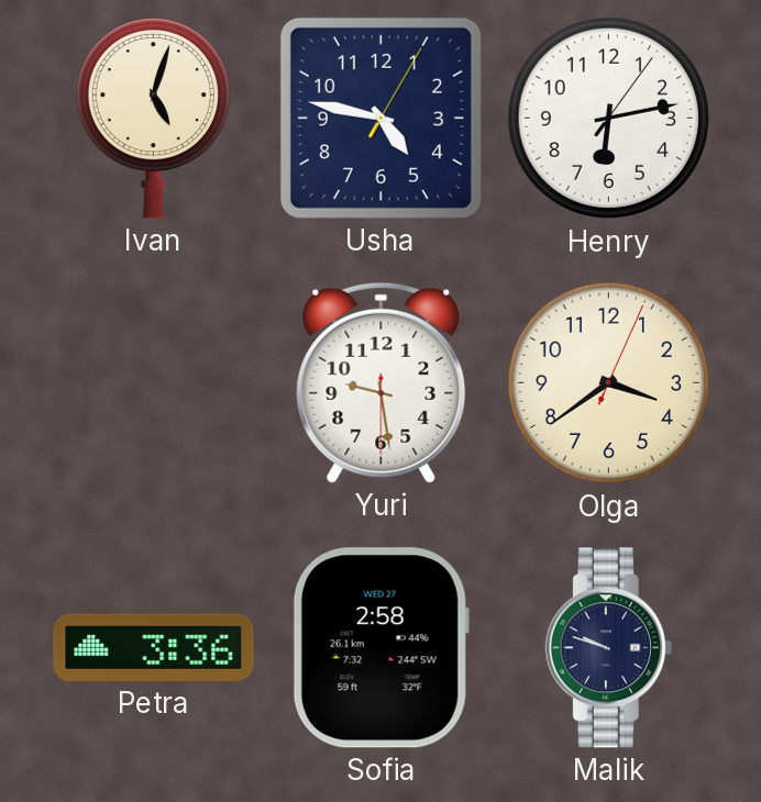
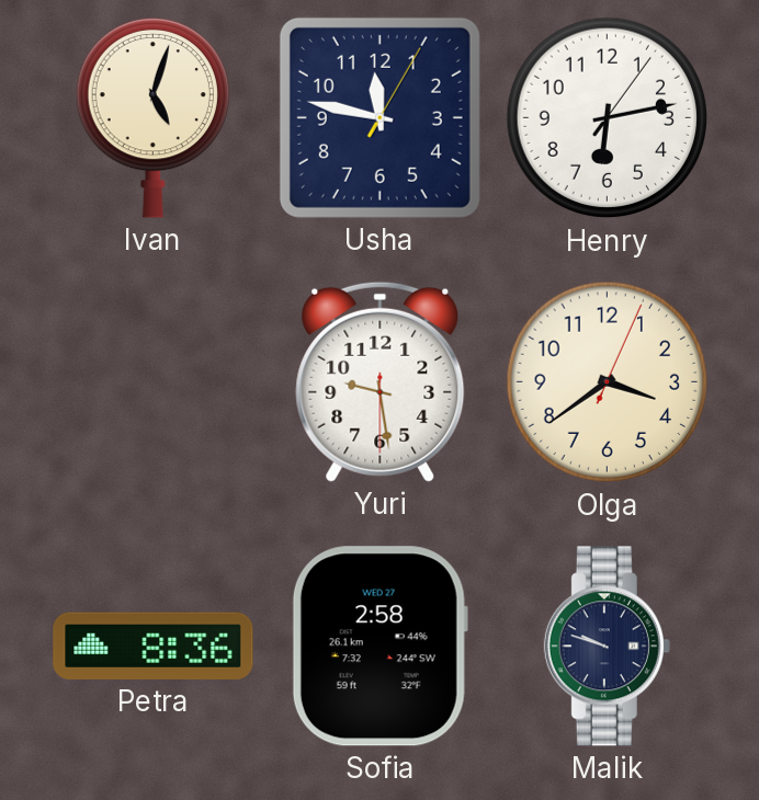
Usha: 4:47 -> 11:47 (379, 117)
Petra: 3:36 -> 8:36 (154, 645)
